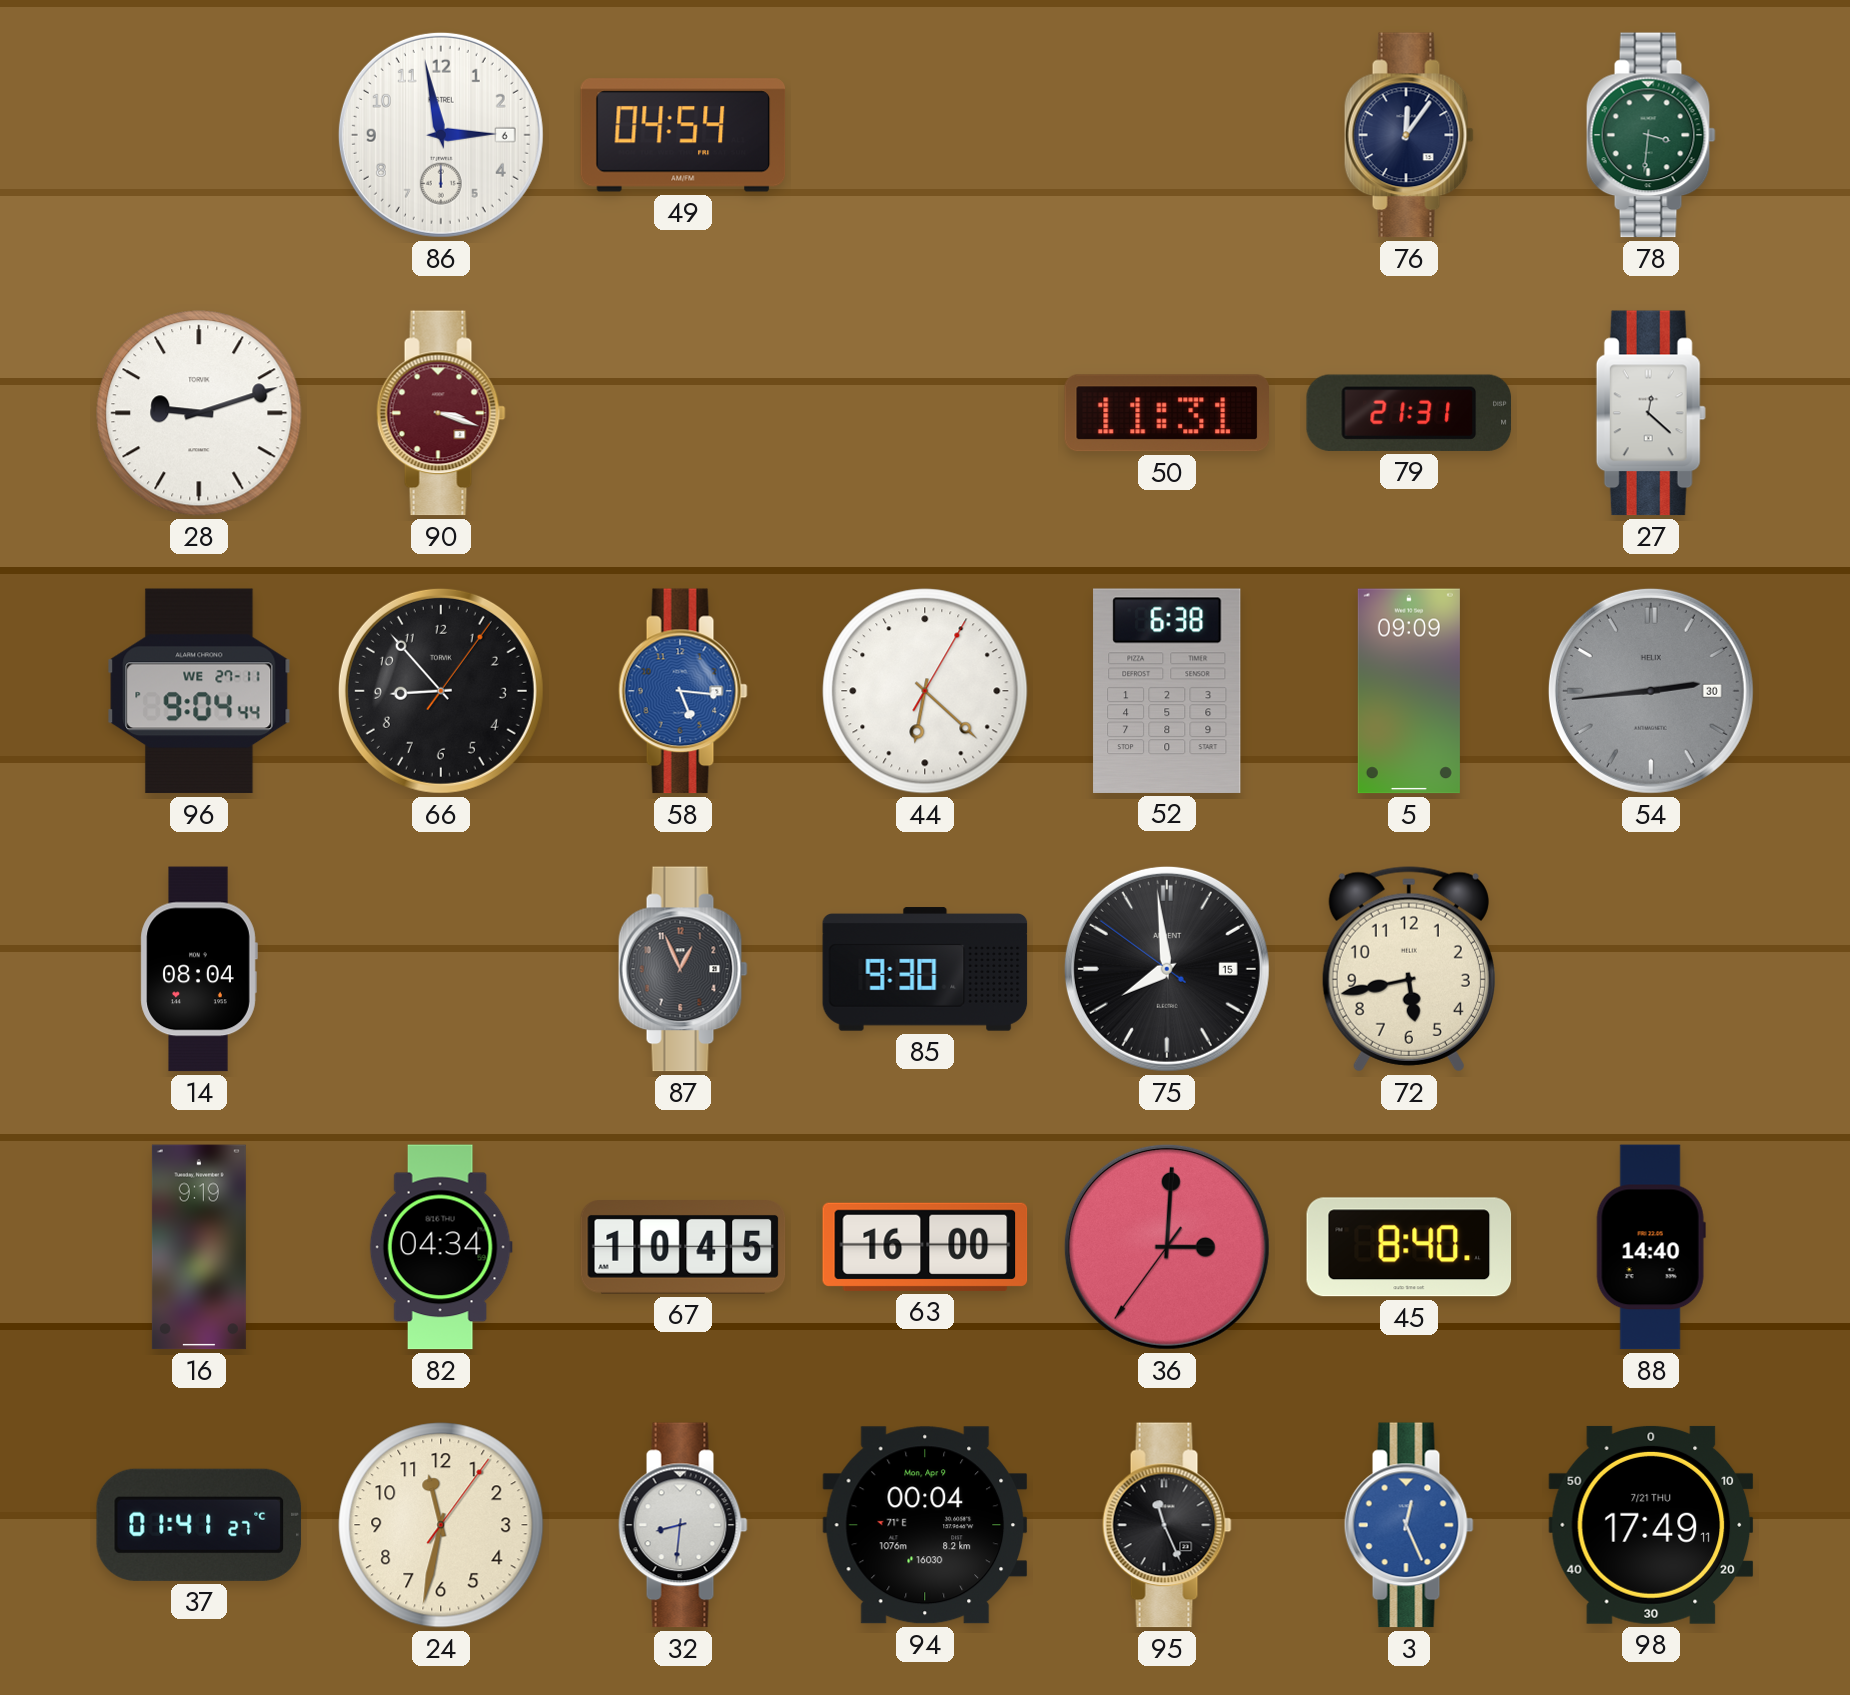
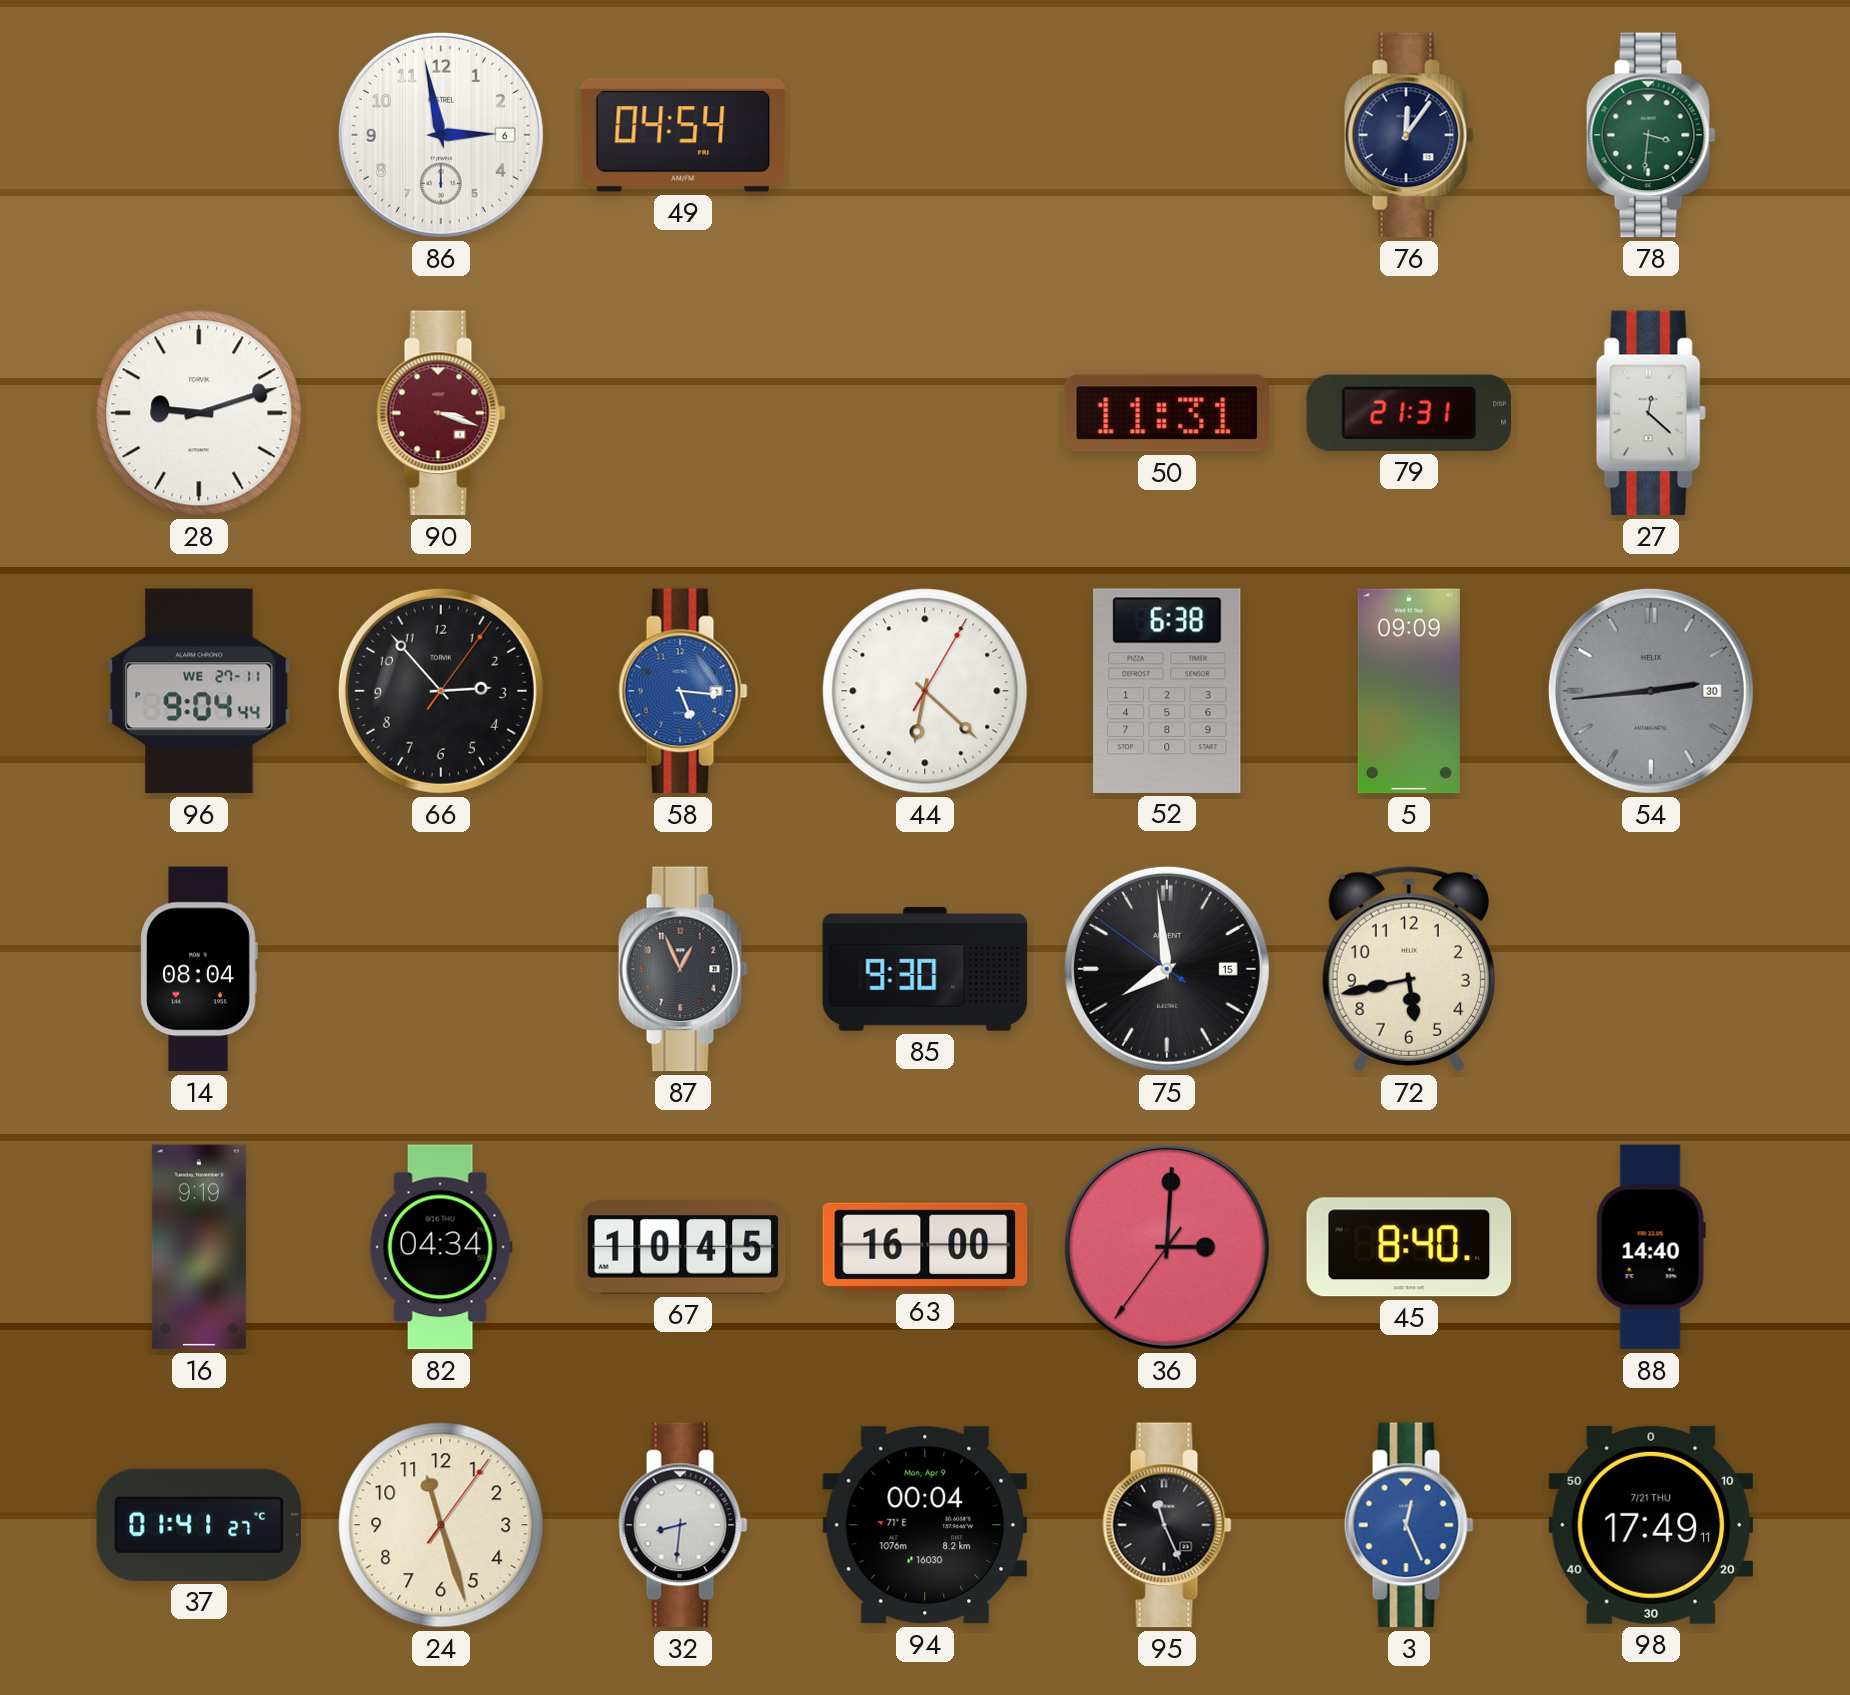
66: 8:53 -> 2:53 (441, 691)
24: 11:32 -> 11:27 (441, 1525)
